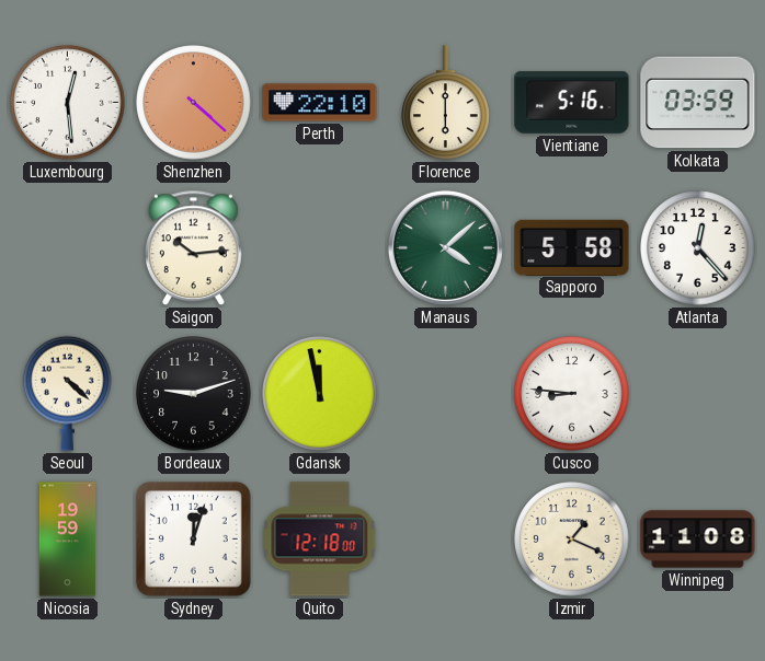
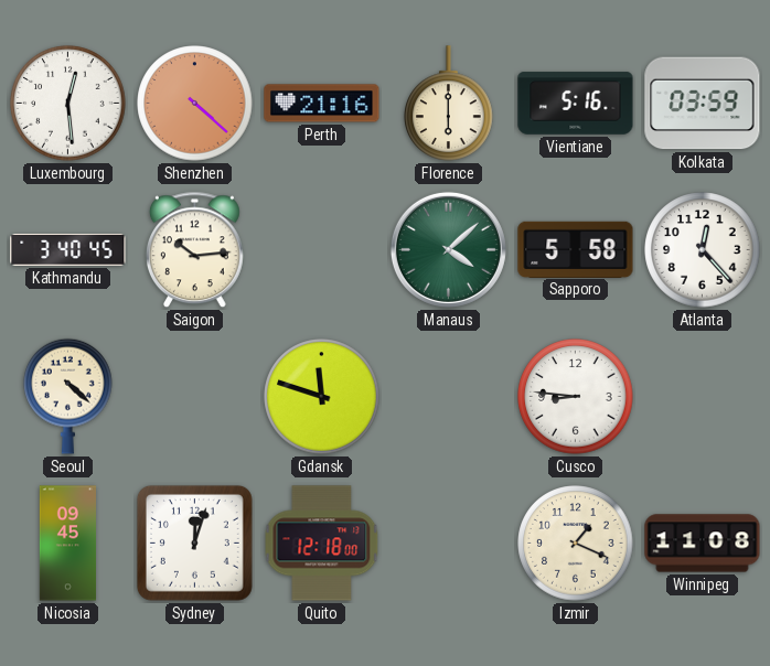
Perth: 22:10 -> 21:16 (322, 104)
Kathmandu: none -> 3:40 (68, 249)
Bordeaux: 9:12 -> none (194, 394)
Gdansk: 11:58 -> 11:48 (322, 397)
Nicosia: 19:59 -> 09:45 (67, 544)
